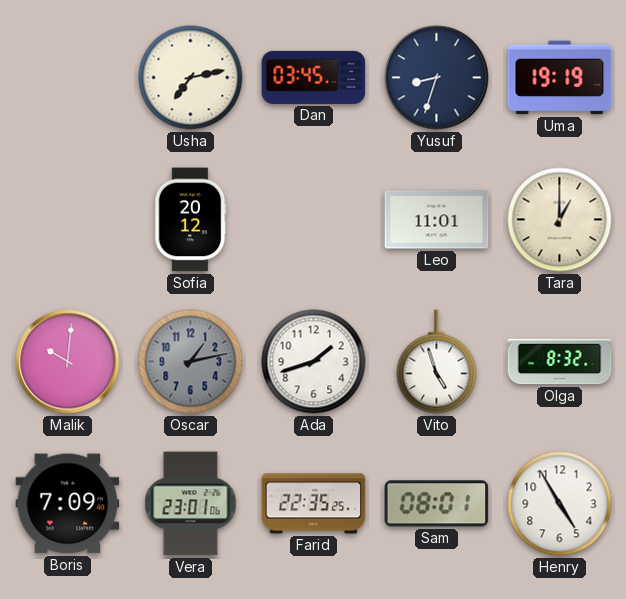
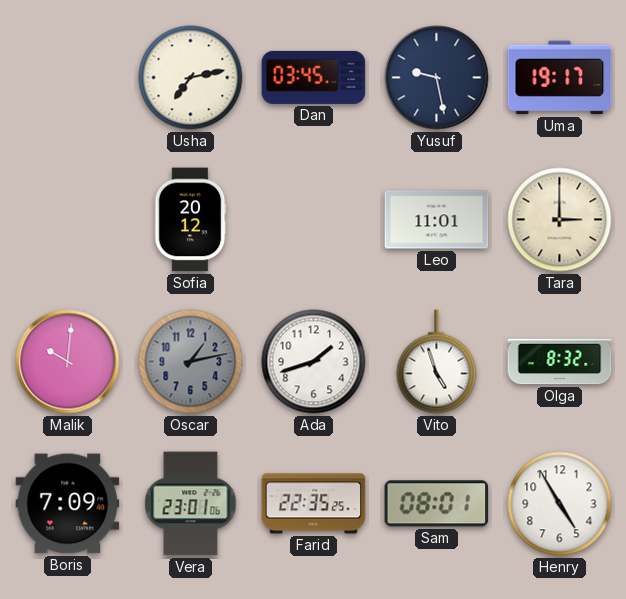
Yusuf: 8:33 -> 9:28 (437, 78)
Uma: 19:19 -> 19:17 (560, 78)
Tara: 1:00 -> 3:00 (560, 220)
